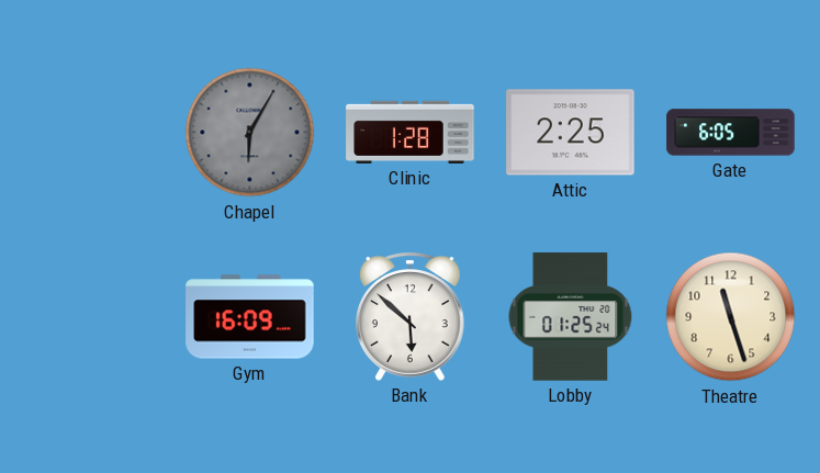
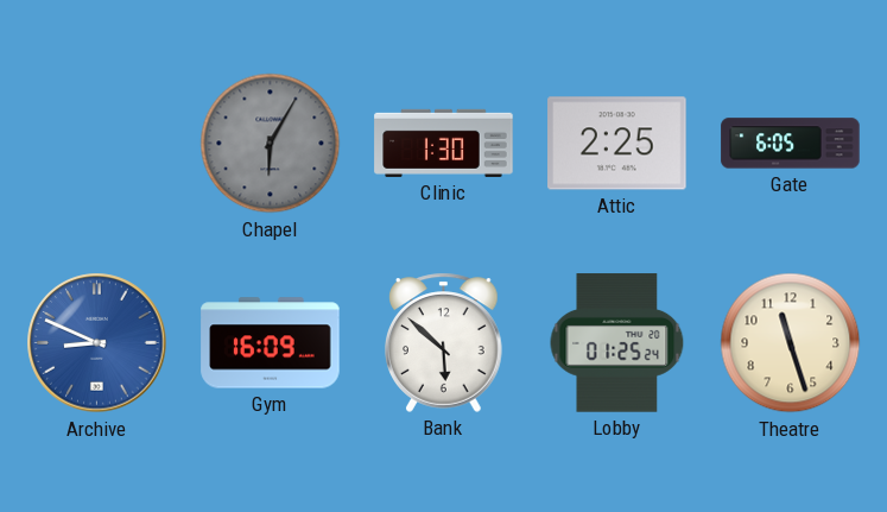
Clinic: 1:28 -> 1:30 (444, 143)
Archive: none -> 8:49 (97, 343)
